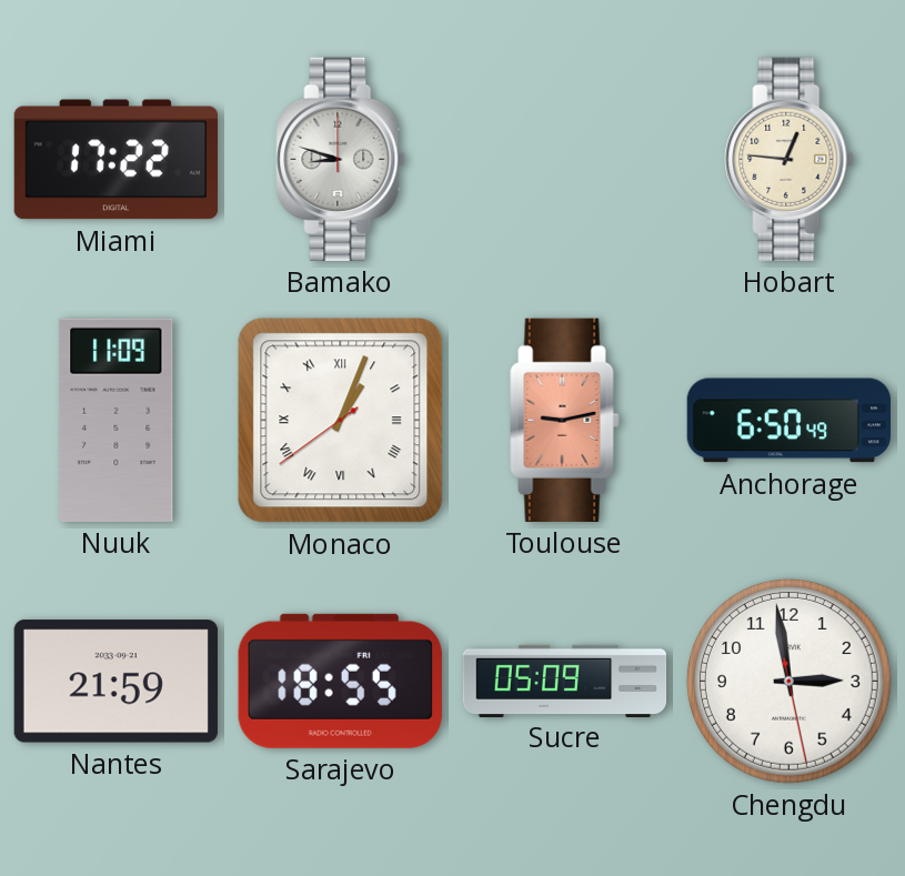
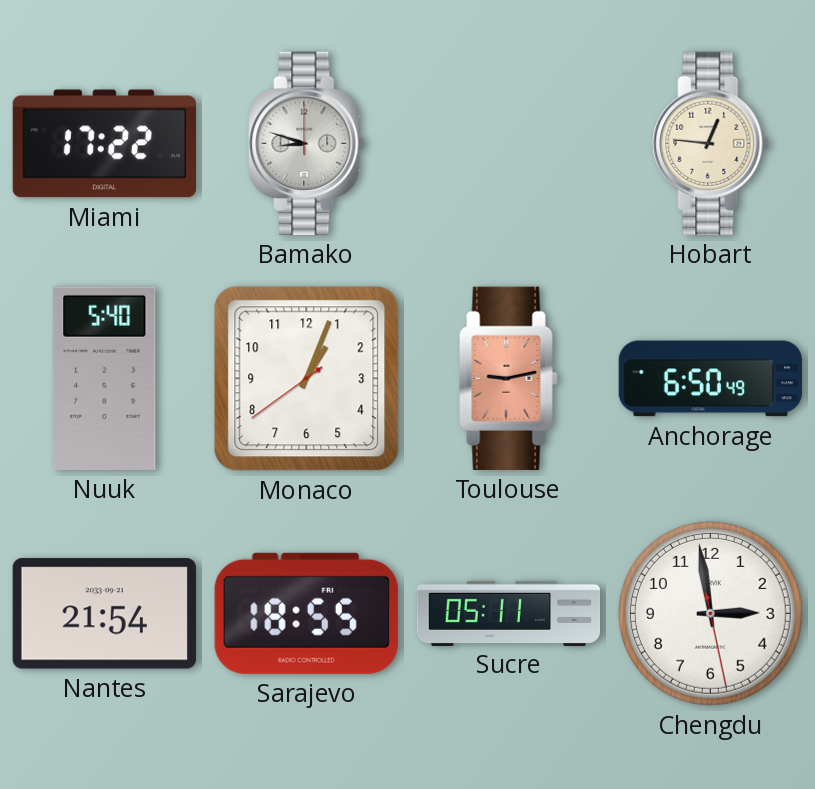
Nuuk: 11:09 -> 5:40 (105, 378)
Monaco numerals: Roman -> Arabic (307, 379)
Nantes: 21:59 -> 21:54 (104, 614)
Sucre: 05:09 -> 05:11 (509, 613)
